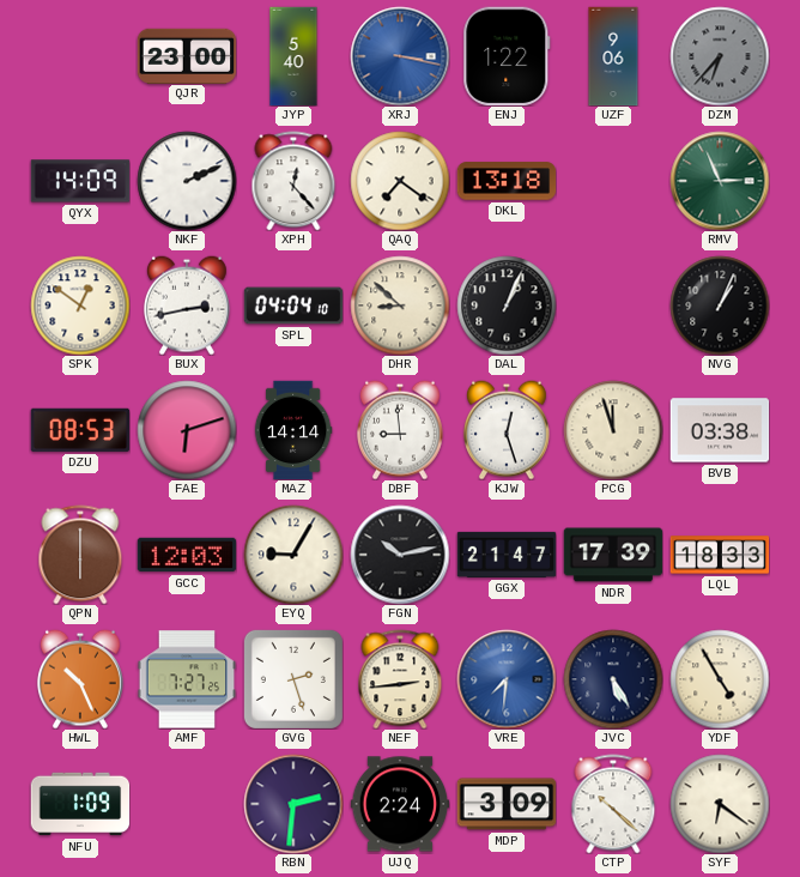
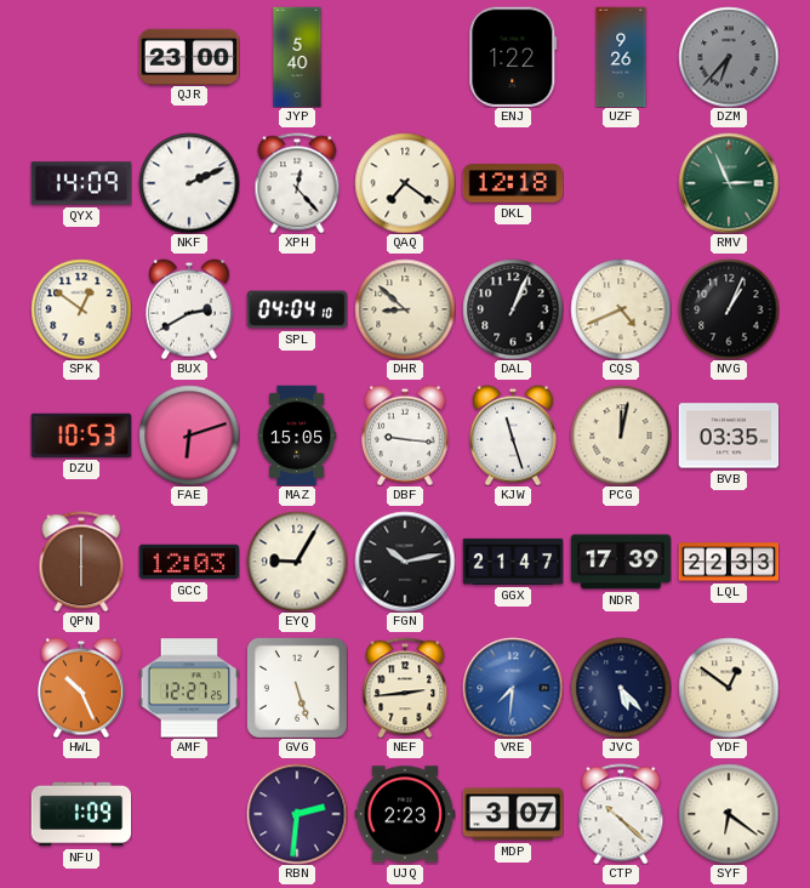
XRJ: 3:17 -> none (400, 56)
UZF: 9:06 -> 9:26 (621, 57)
DKL: 13:18 -> 12:18 (513, 183)
BUX: 2:43 -> 2:40 (189, 309)
CQS: none -> 4:41 (621, 309)
DZU: 08:53 -> 10:53 (81, 436)
MAZ: 14:14 -> 15:05 (297, 436)
DBF: 8:59 -> 9:16 (405, 436)
KJW: 12:27 -> 11:27 (513, 436)
PCG: 11:57 -> 12:02 (621, 436)
BVB: 03:38 -> 03:35 (729, 436)
LQL: 18:33 -> 22:33 (729, 562)
AMF: 7:27 -> 12:27 (189, 688)
GVG: 2:27 -> 5:27 (297, 688)
JVC: 5:25 -> 5:23 (621, 688)
YDF: 4:55 -> 12:51 (729, 688)
UJQ: 2:24 -> 2:23 (405, 814)
MDP: 3:09 -> 3:07 (513, 814)
